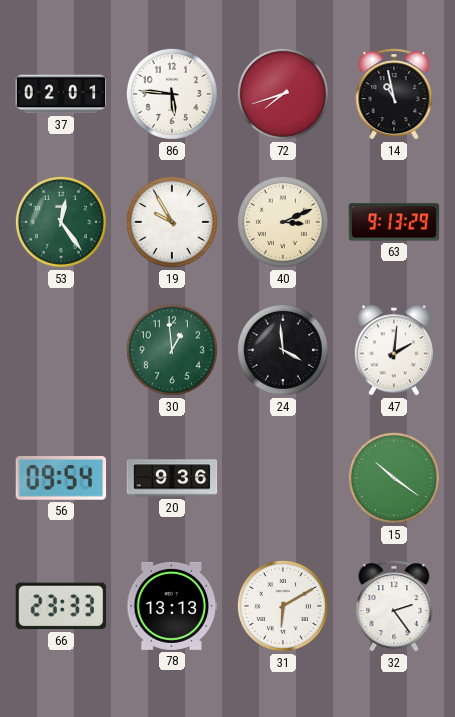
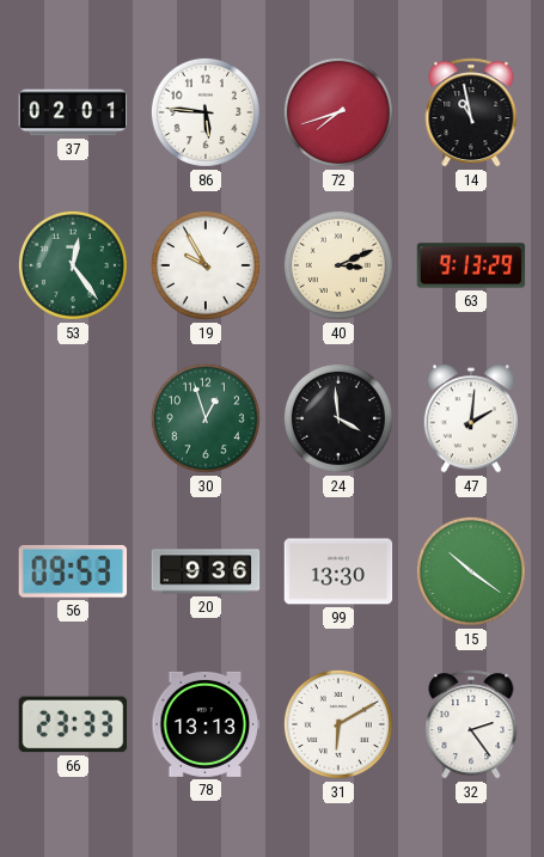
30: 12:59 -> 12:57 (206, 418)
56: 09:54 -> 09:53 (73, 571)
99: none -> 13:30 (338, 571)
